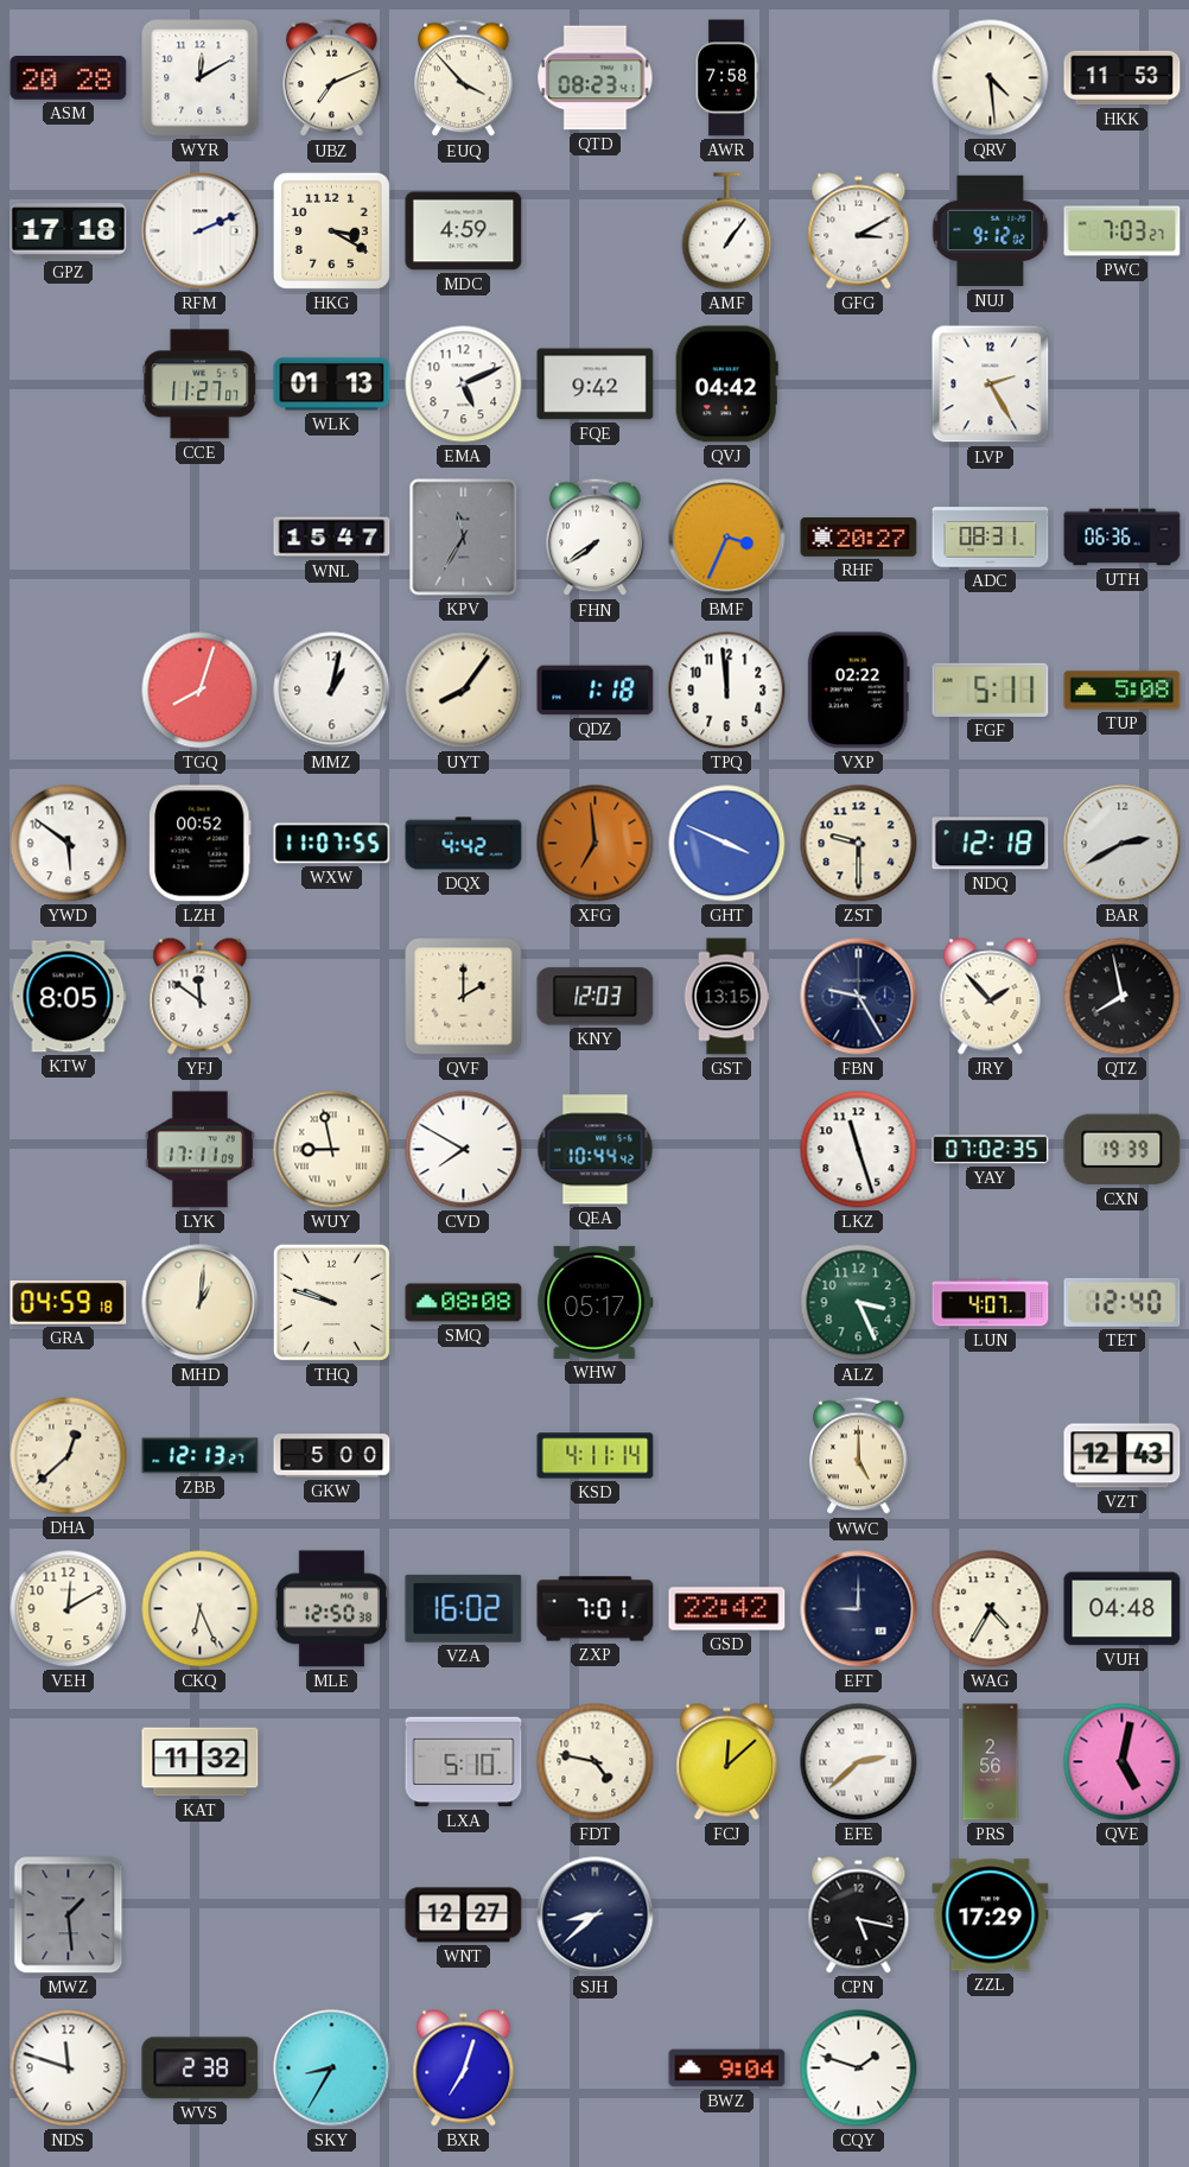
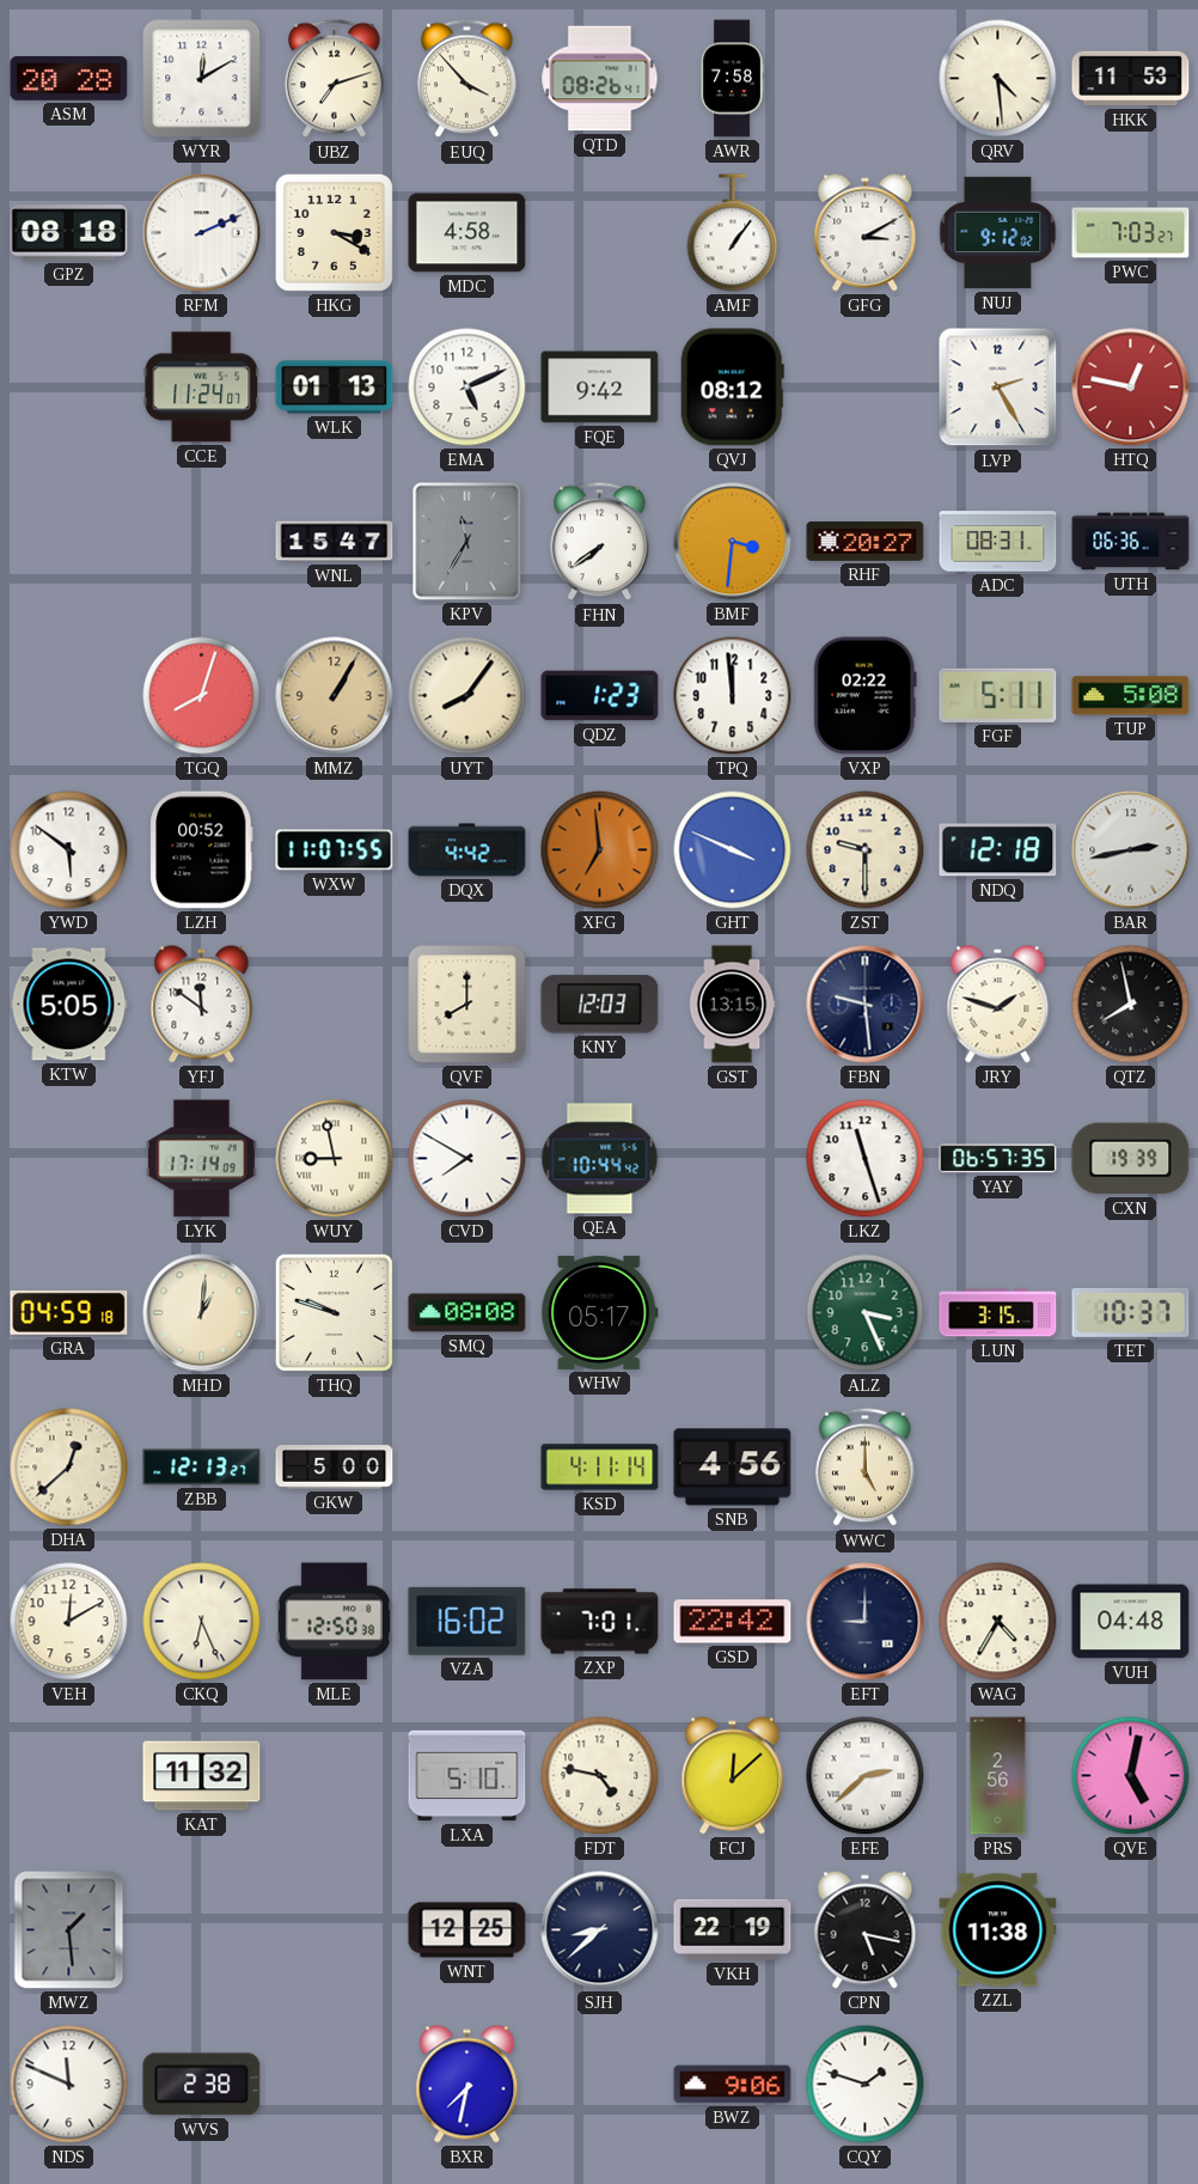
UBZ: 7:11 -> 7:12 (335, 79)
QTD: 08:23 -> 08:26 (600, 79)
GPZ: 17:18 -> 08:18 (69, 233)
MDC: 4:59 -> 4:58 (467, 233)
CCE: 11:27 -> 11:24 (202, 388)
QVJ: 04:42 -> 08:12 (732, 388)
HTQ: none -> 12:47 (1131, 388)
BMF: 3:34 -> 3:31 (733, 542)
MMZ: 1:02 -> 1:05 (335, 696)
MMZ dial: white -> champagne (335, 696)
QDZ: 1:18 -> 1:23 (600, 696)
BAR: 2:40 -> 2:43 (1131, 850)
KTW: 8:05 -> 5:05 (69, 1005)
QVF: 2:00 -> 8:00 (467, 1005)
FBN: 9:25 -> 9:29 (866, 1005)
JRY: 1:53 -> 1:48 (998, 1005)
LYK: 17:11 -> 17:14 (201, 1159)
YAY: 07:02 -> 06:57 (998, 1159)
LUN: 4:07 -> 3:15 (998, 1313)
TET: 12:40 -> 10:37 (1131, 1312)
SNB: none -> 4:56 (733, 1468)
VZT: 12:43 -> none (1123, 1456)
WNT: 12:27 -> 12:25 (467, 1930)
VKH: none -> 22:19 (733, 1929)
ZZL: 17:29 -> 11:38 (998, 1930)
NDS: 11:48 -> 11:49 (69, 2085)
SKY: 8:35 -> none (332, 2068)
BXR: 7:03 -> 7:32 (467, 2085)
BWZ: 9:04 -> 9:06 (733, 2085)
